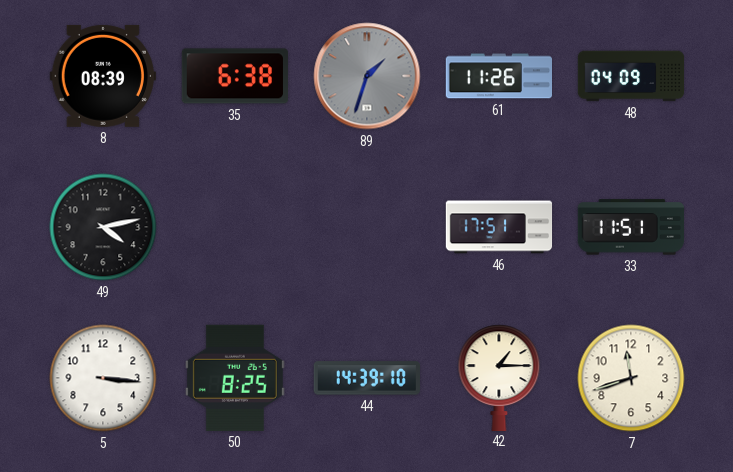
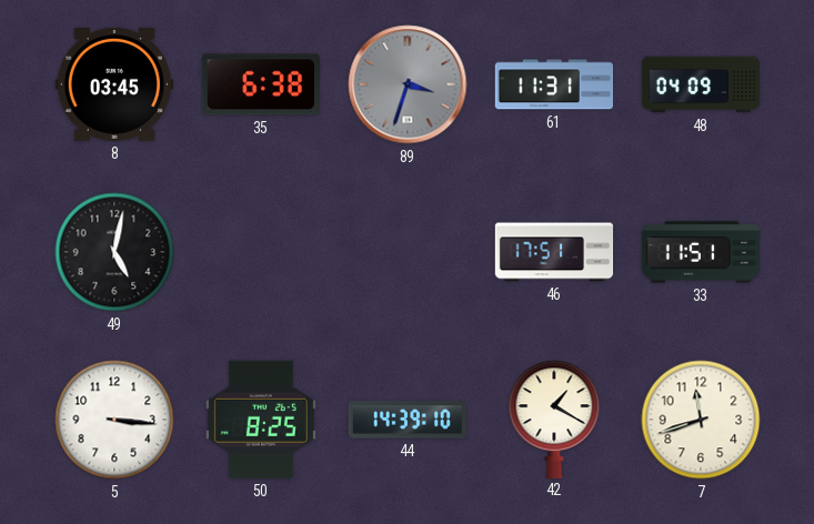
8: 08:39 -> 03:45 (114, 84)
89: 1:33 -> 3:33 (408, 84)
61: 11:26 -> 11:31 (553, 84)
49: 4:13 -> 5:02 (114, 252)
42: 1:15 -> 1:20 (554, 419)
